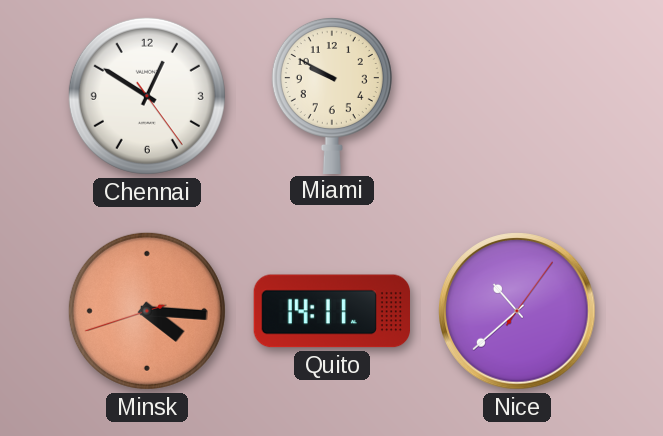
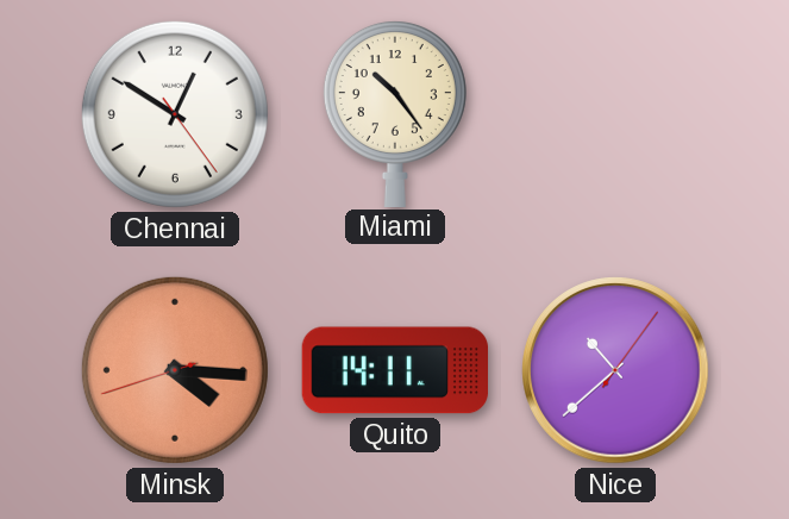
Miami: 9:50 -> 10:24 (395, 113)
